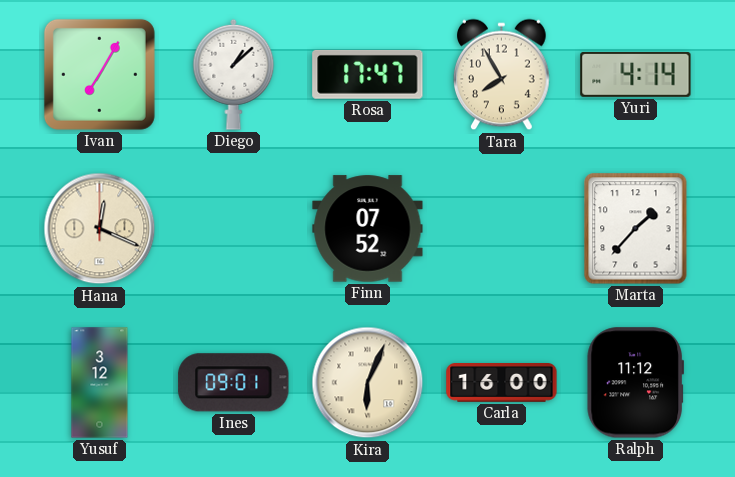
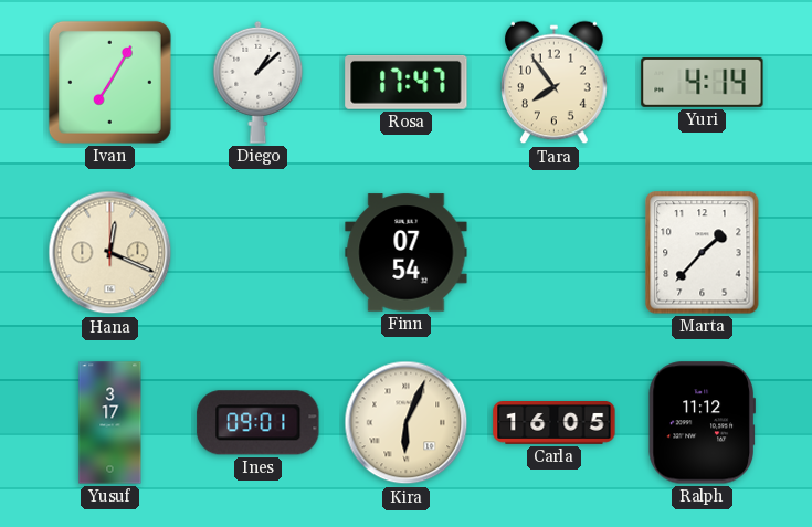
Tara: 7:55 -> 7:54 (555, 83)
Finn: 07:52 -> 07:54 (407, 253)
Yusuf: 3:12 -> 3:17 (110, 423)
Carla: 16:00 -> 16:05 (555, 423)
